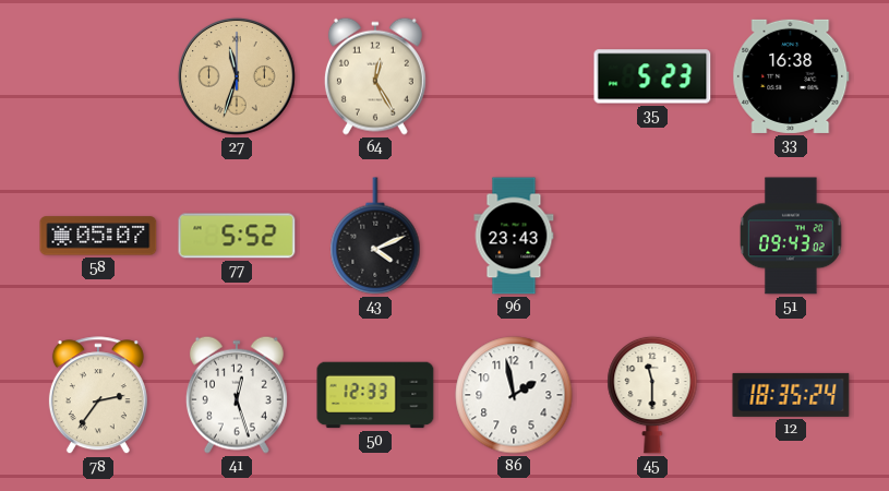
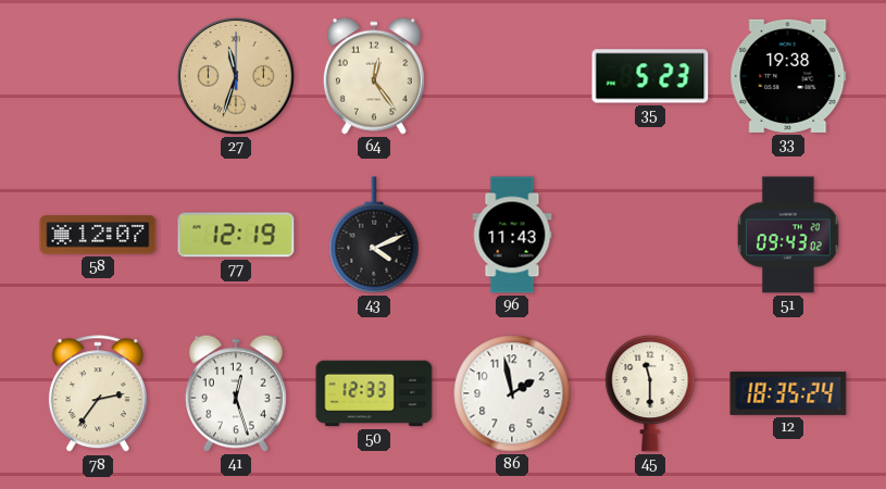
64: 12:25 -> 12:24 (374, 76)
33: 16:38 -> 19:38 (788, 76)
58: 05:07 -> 12:07 (98, 235)
77: 5:52 -> 12:19 (236, 235)
96: 23:43 -> 11:43 (512, 235)
